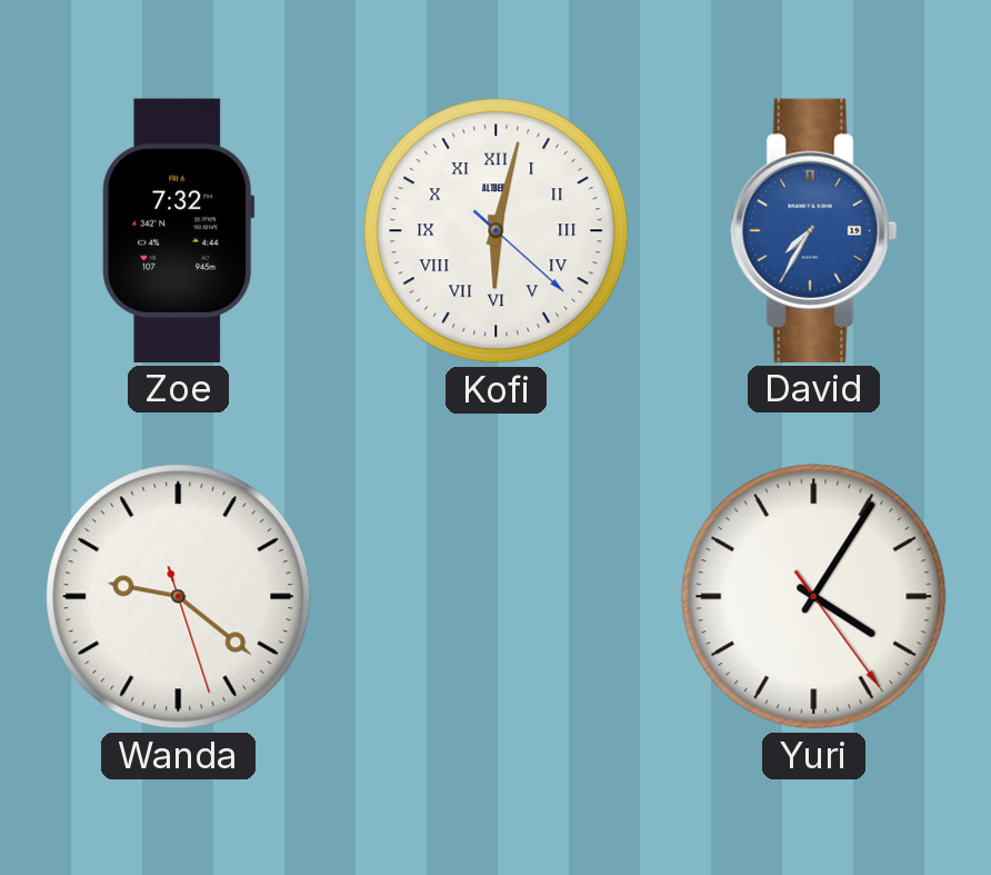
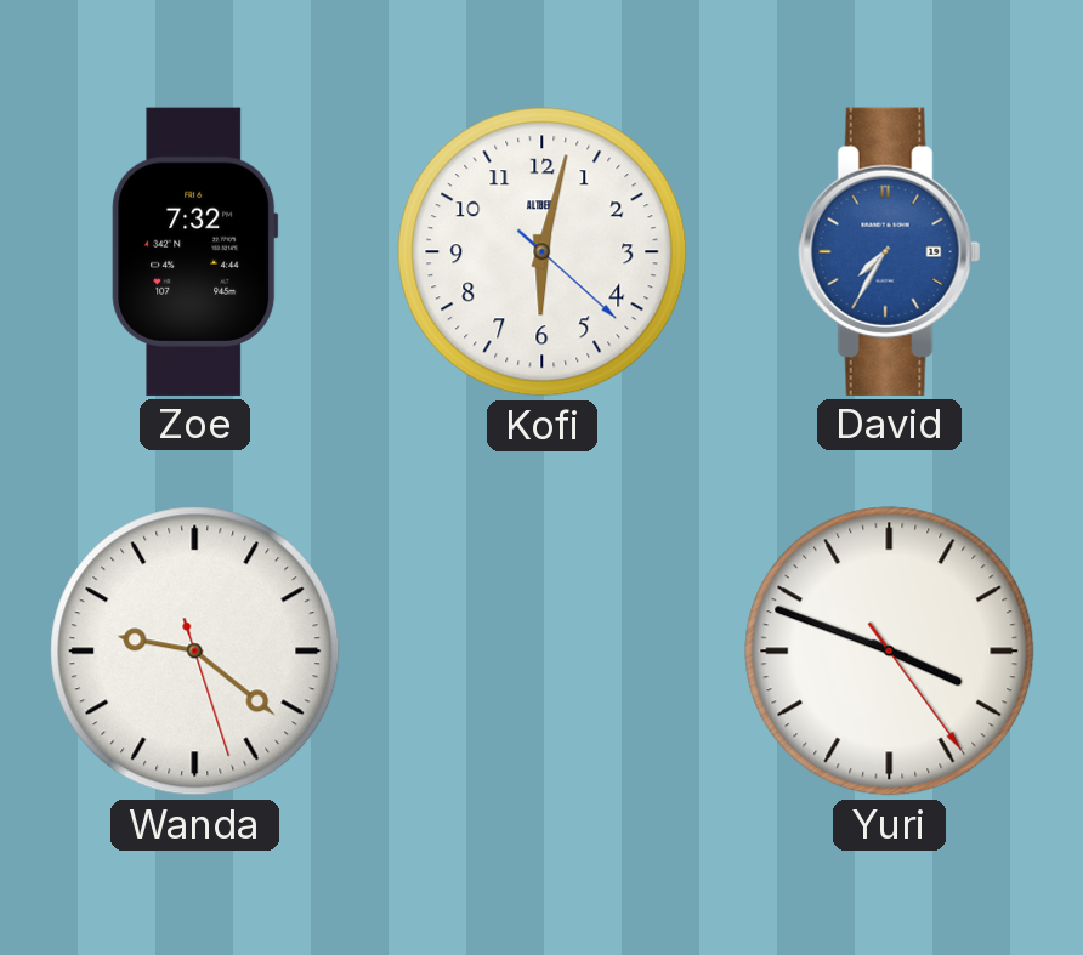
Kofi numerals: Roman -> Arabic (543, 252)
Yuri: 4:05 -> 3:48 (890, 652)
